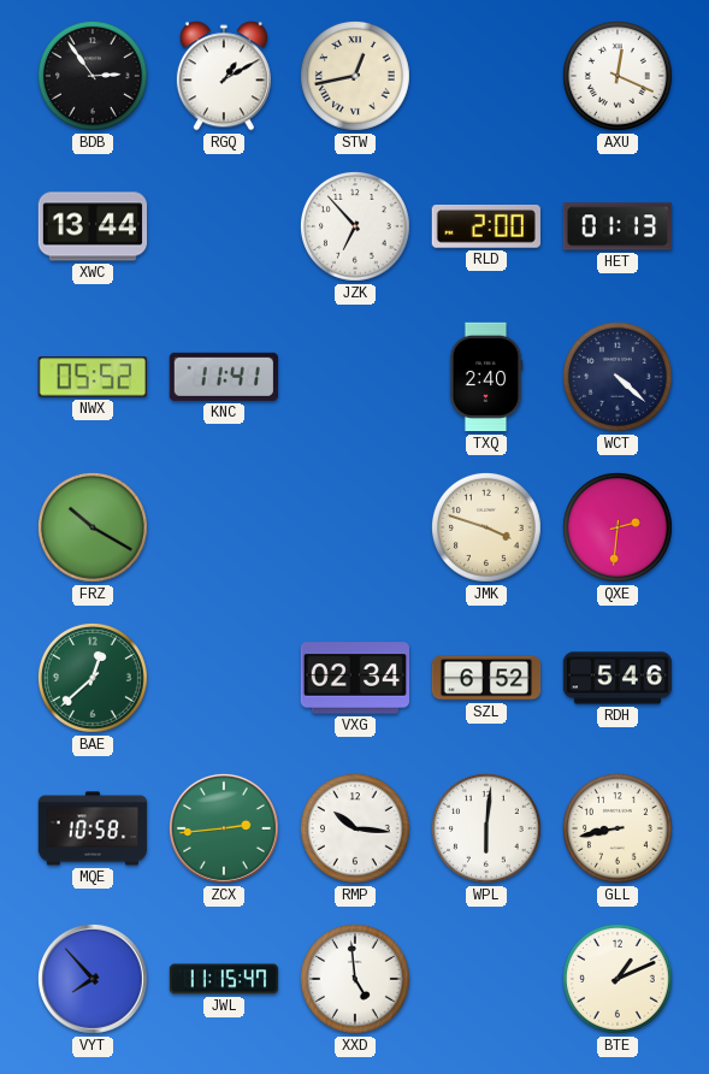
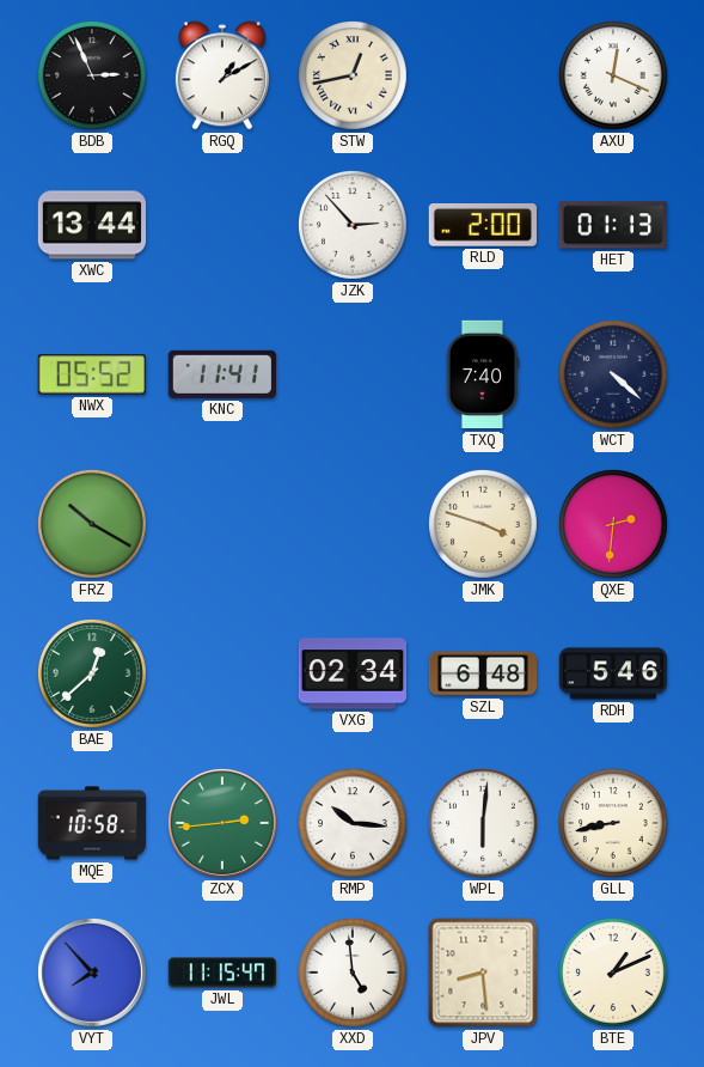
BDB: 2:54 -> 2:56 (92, 75)
JZK: 6:53 -> 2:53 (353, 225)
TXQ: 2:40 -> 7:40 (483, 374)
SZL: 6:52 -> 6:48 (483, 673)
JPV: none -> 8:29 (483, 973)
